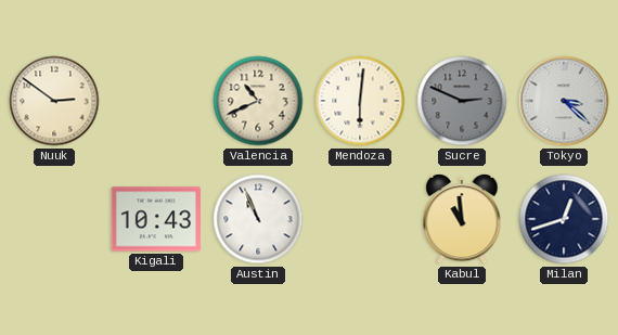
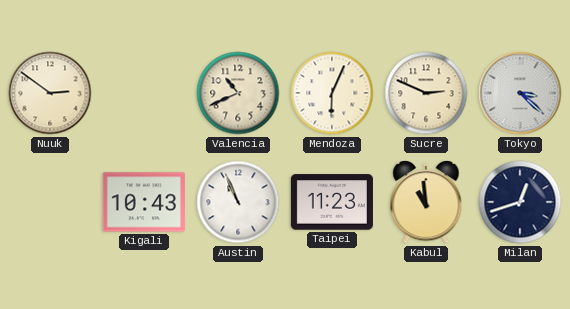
Mendoza: 6:01 -> 6:04 (332, 93)
Sucre dial: grey -> cream (426, 93)
Taipei: none -> 11:23 (332, 202)
